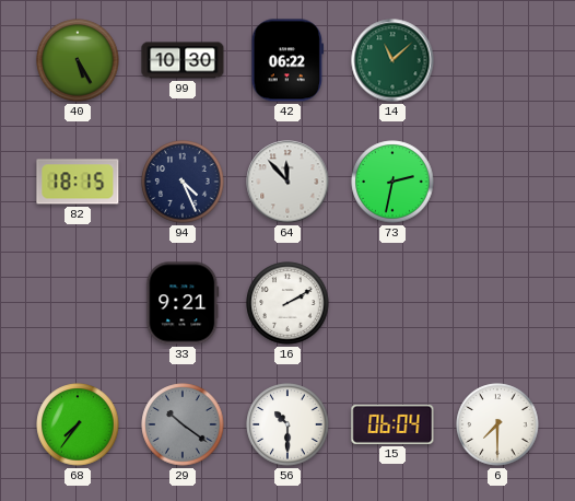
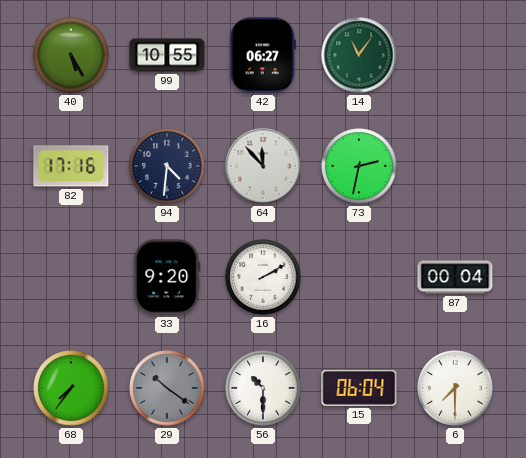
99: 10:30 -> 10:55 (167, 55)
42: 06:22 -> 06:27 (263, 55)
14: 11:08 -> 11:06 (359, 55)
82: 18:15 -> 17:16 (71, 166)
94: 4:26 -> 4:31 (167, 166)
33: 9:21 -> 9:20 (167, 277)
87: none -> 00:04 (455, 277)
